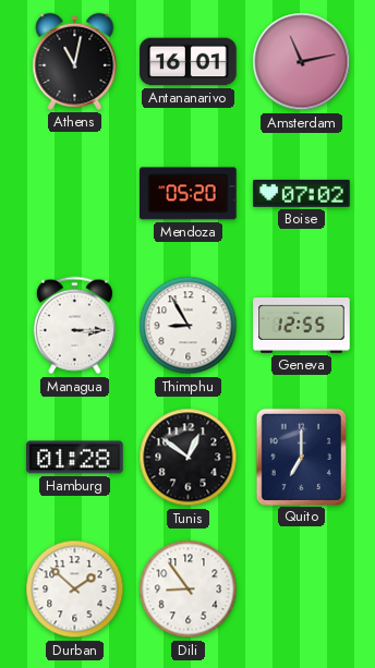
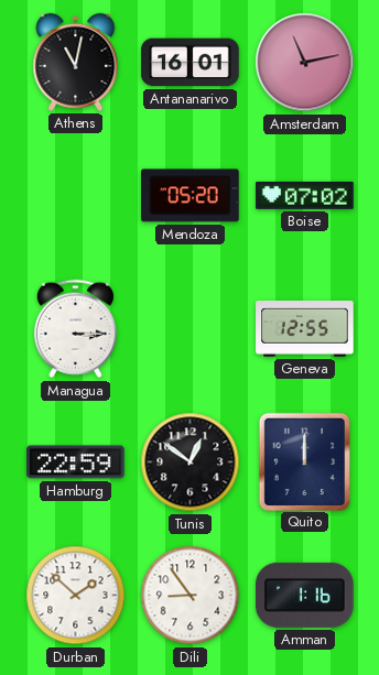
Thimphu: 8:55 -> none (189, 326)
Hamburg: 01:28 -> 22:59 (76, 462)
Quito: 7:00 -> 12:00 (304, 461)
Amman: none -> 1:16 (305, 595)
